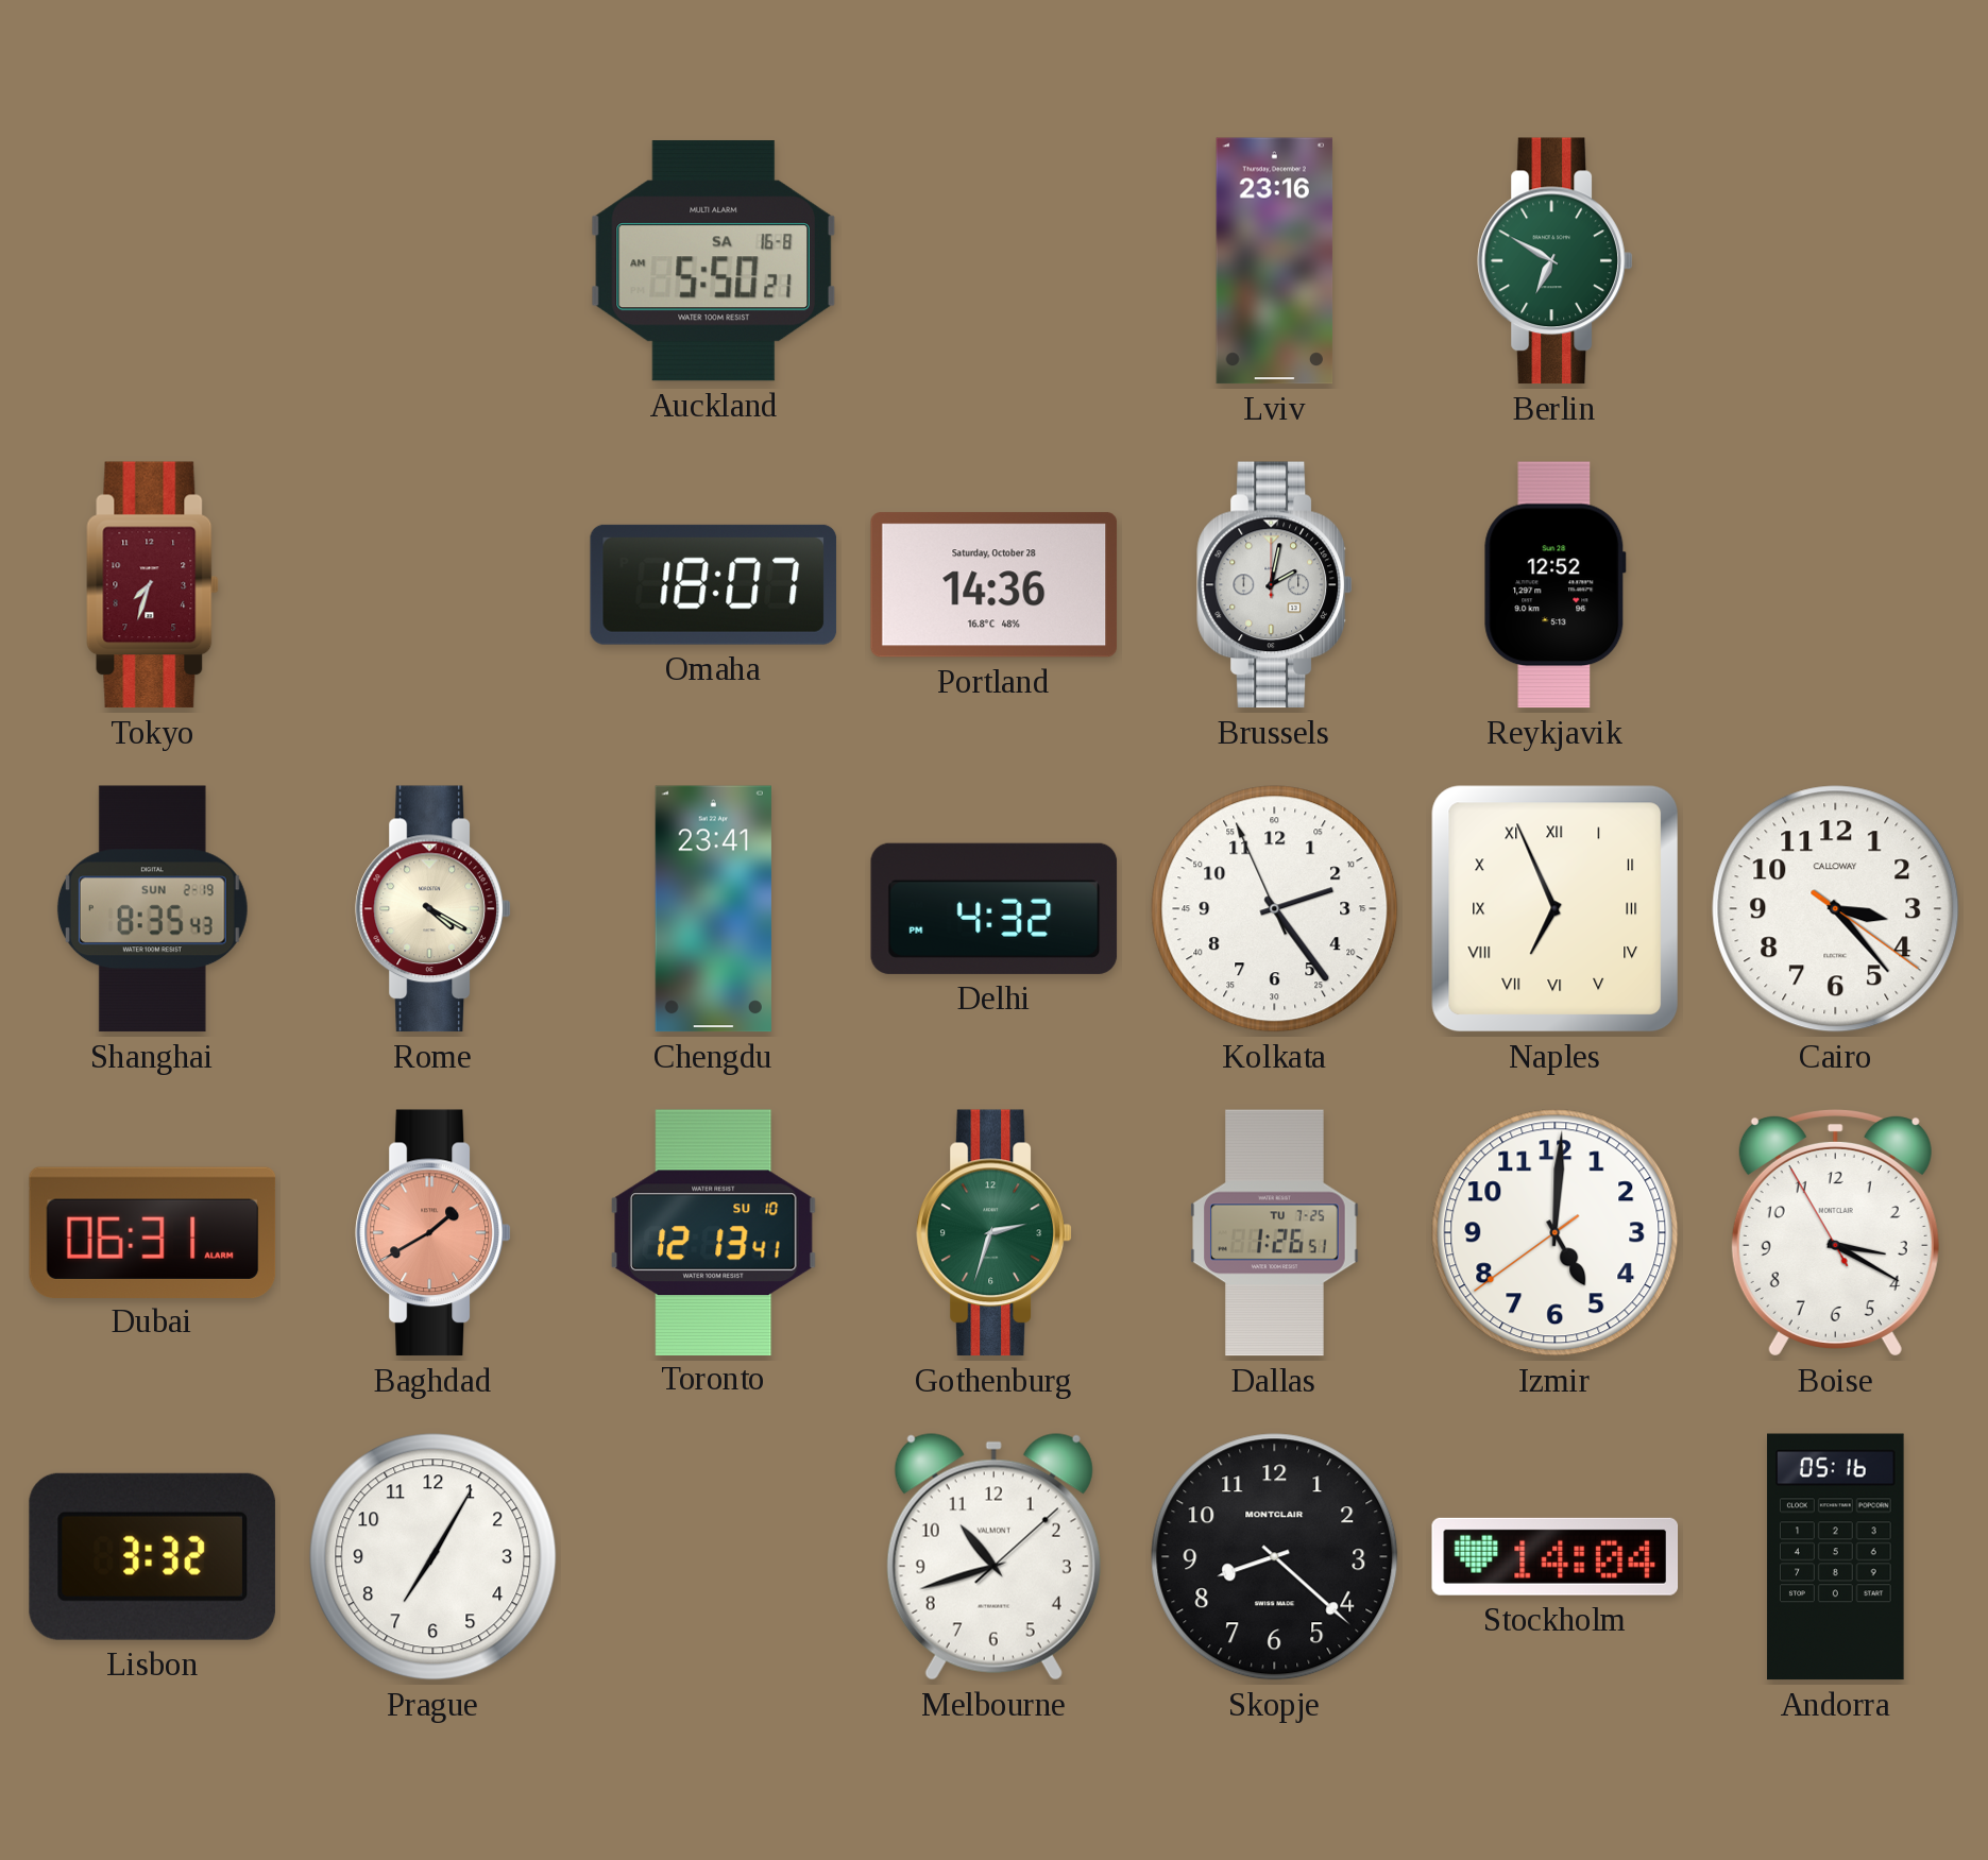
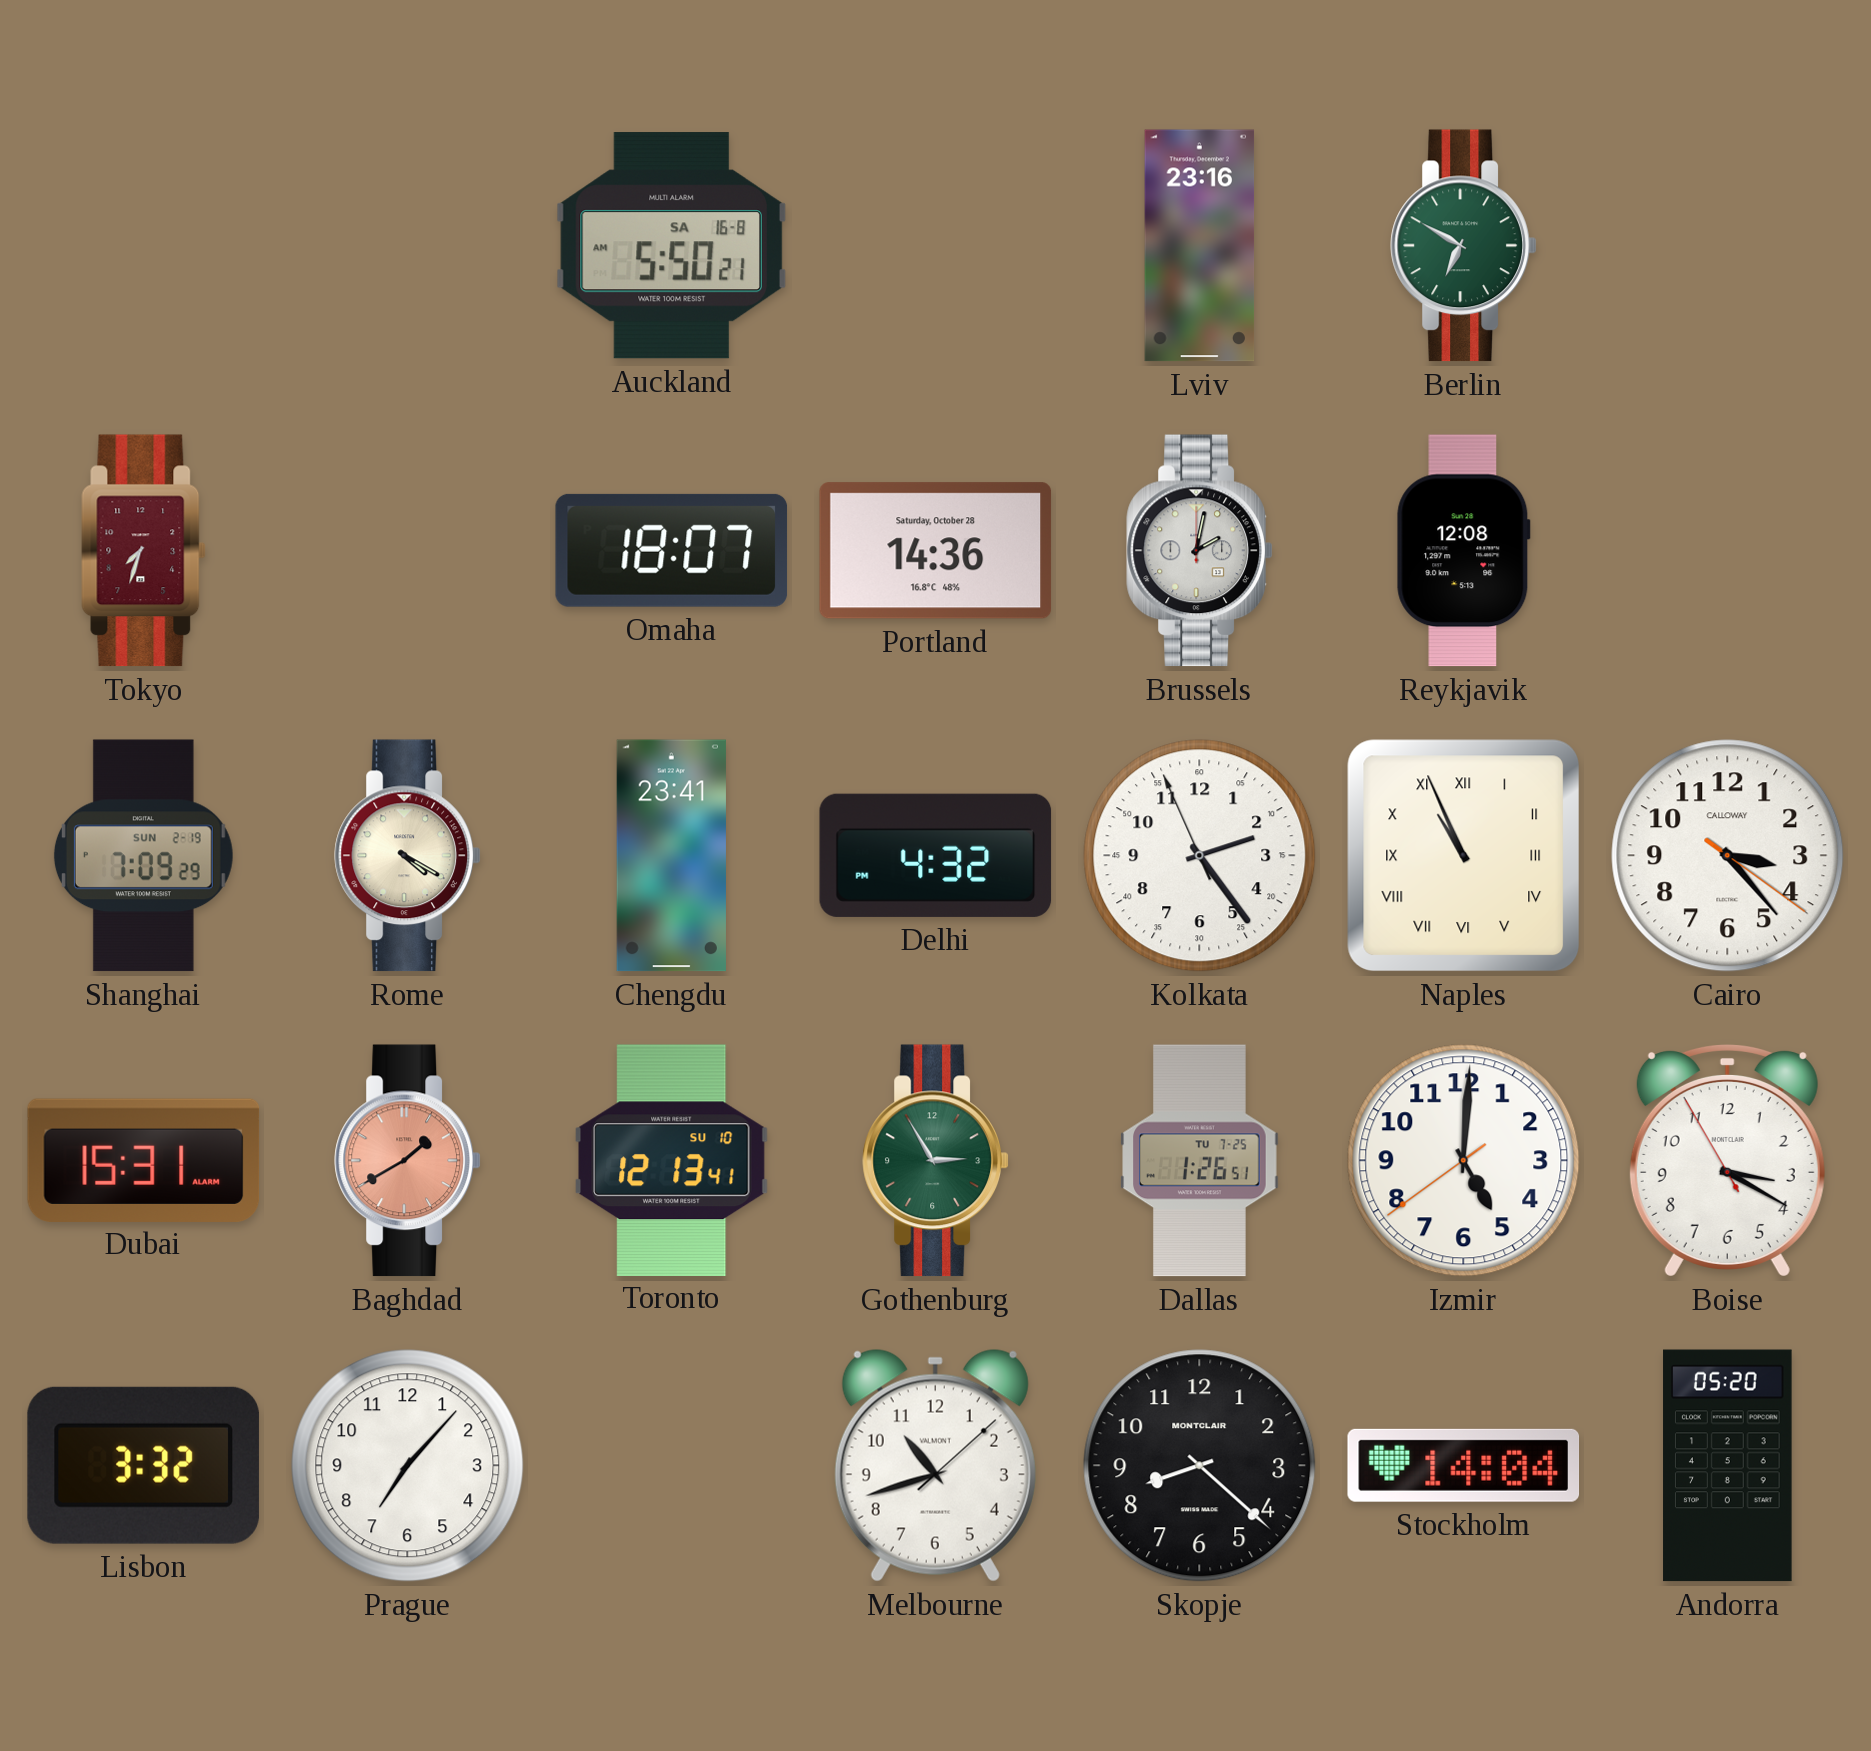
Reykjavik: 12:52 -> 12:08 (1464, 551)
Shanghai: 8:35 -> 7:09 (143, 856)
Naples: 6:56 -> 10:56 (1464, 856)
Dubai: 06:31 -> 15:31 (144, 1160)
Gothenburg: 2:33 -> 2:55 (936, 1161)
Prague: 7:05 -> 7:07 (408, 1466)
Andorra: 05:16 -> 05:20 (1728, 1466)
